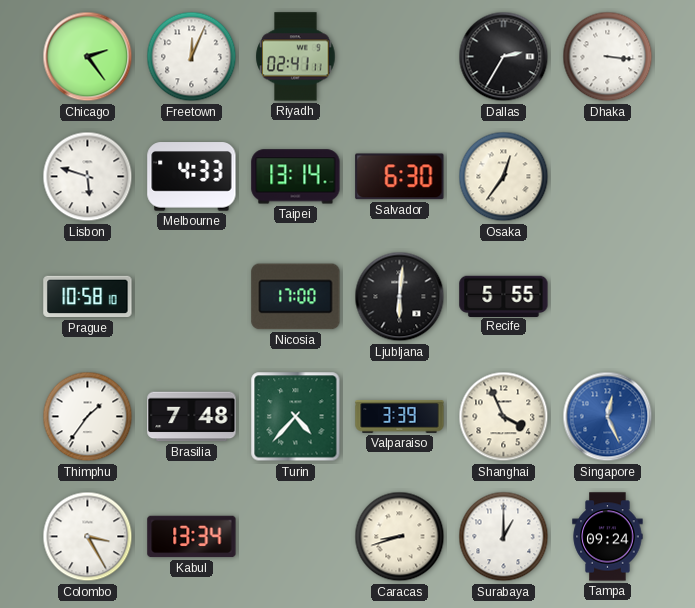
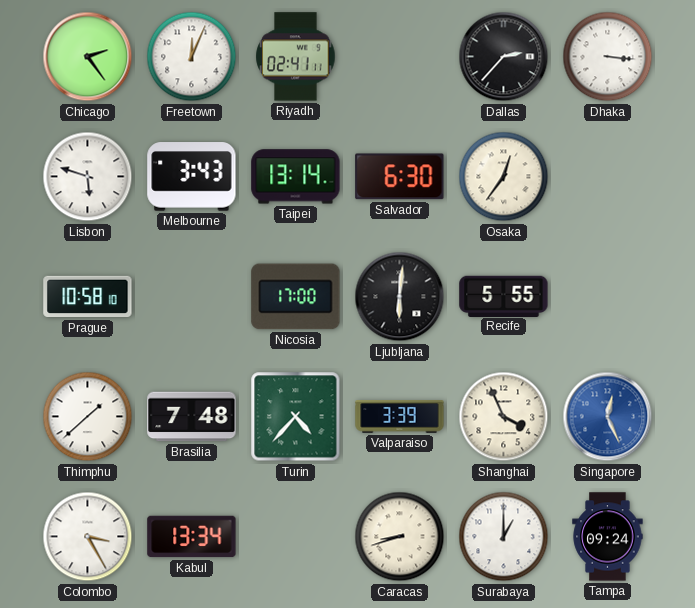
Dallas: 2:35 -> 2:37 (504, 57)
Melbourne: 4:33 -> 3:43 (192, 177)
Thimphu: 1:36 -> 1:38 (88, 417)
